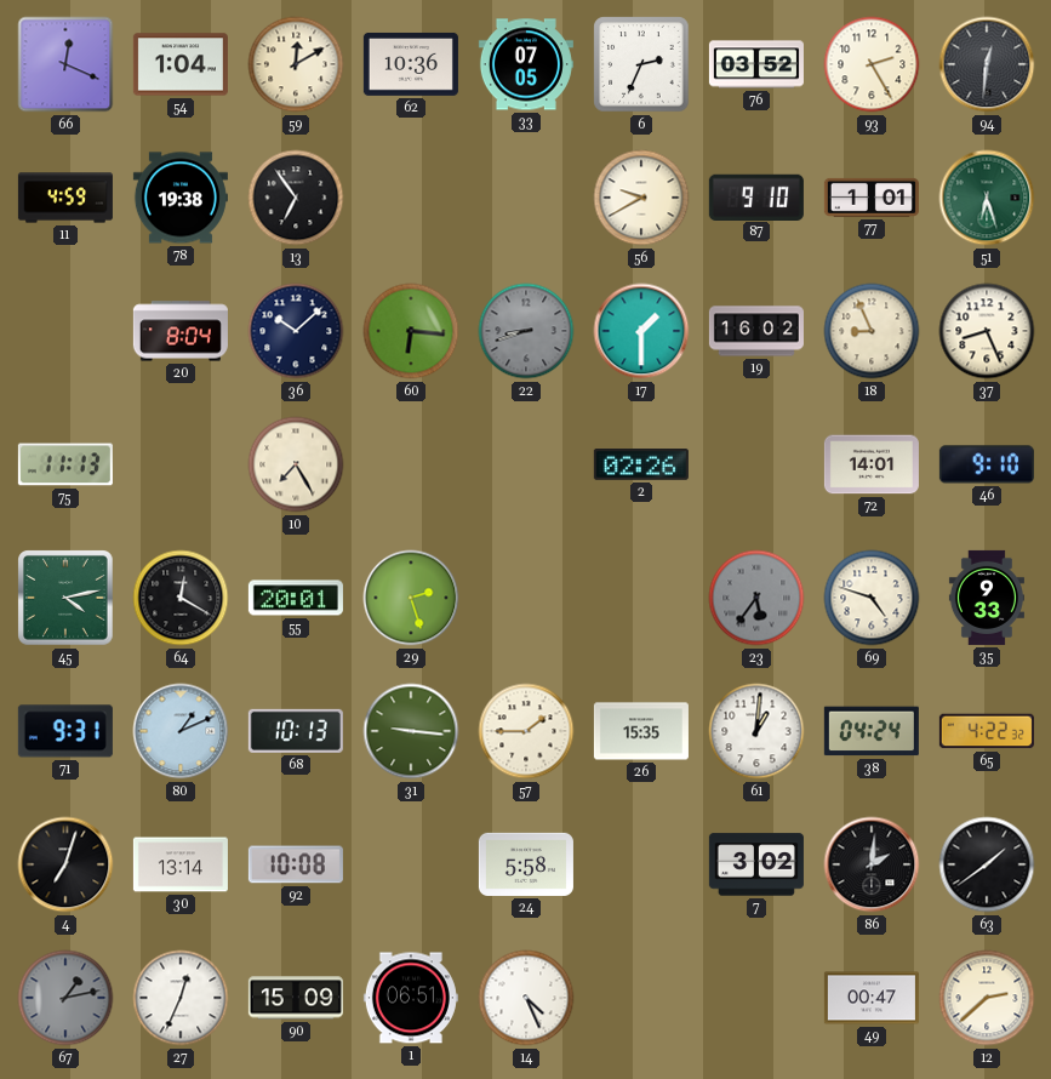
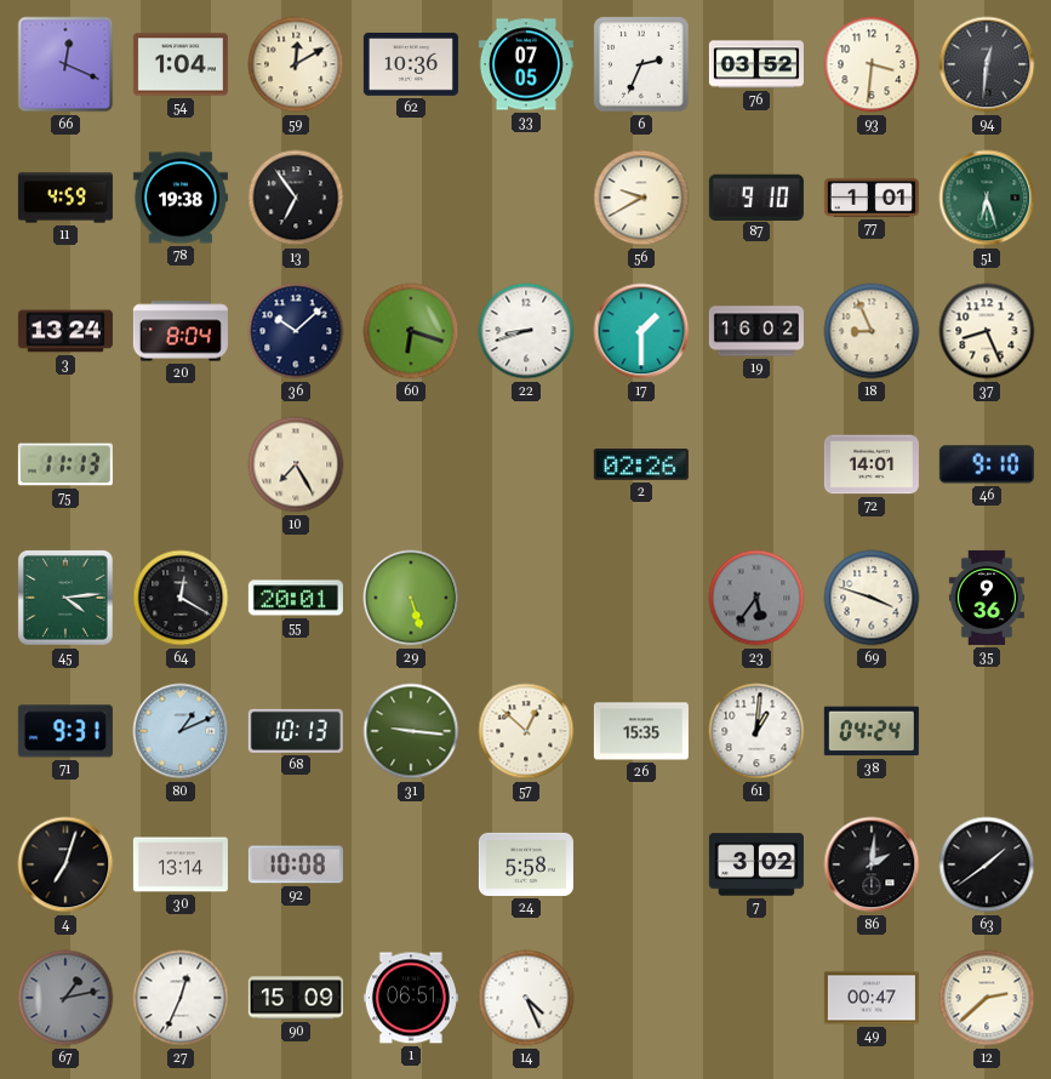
93: 2:25 -> 3:31 (872, 64)
3: none -> 13:24 (65, 331)
60: 6:16 -> 6:18 (411, 331)
22 dial: grey -> white (526, 331)
45: 4:13 -> 4:14 (67, 599)
29: 2:27 -> 5:27 (411, 598)
69: 4:48 -> 3:48 (872, 598)
35: 9:33 -> 9:36 (987, 598)
57: 1:45 -> 12:52 (526, 731)
65: 4:22 -> none (987, 731)
